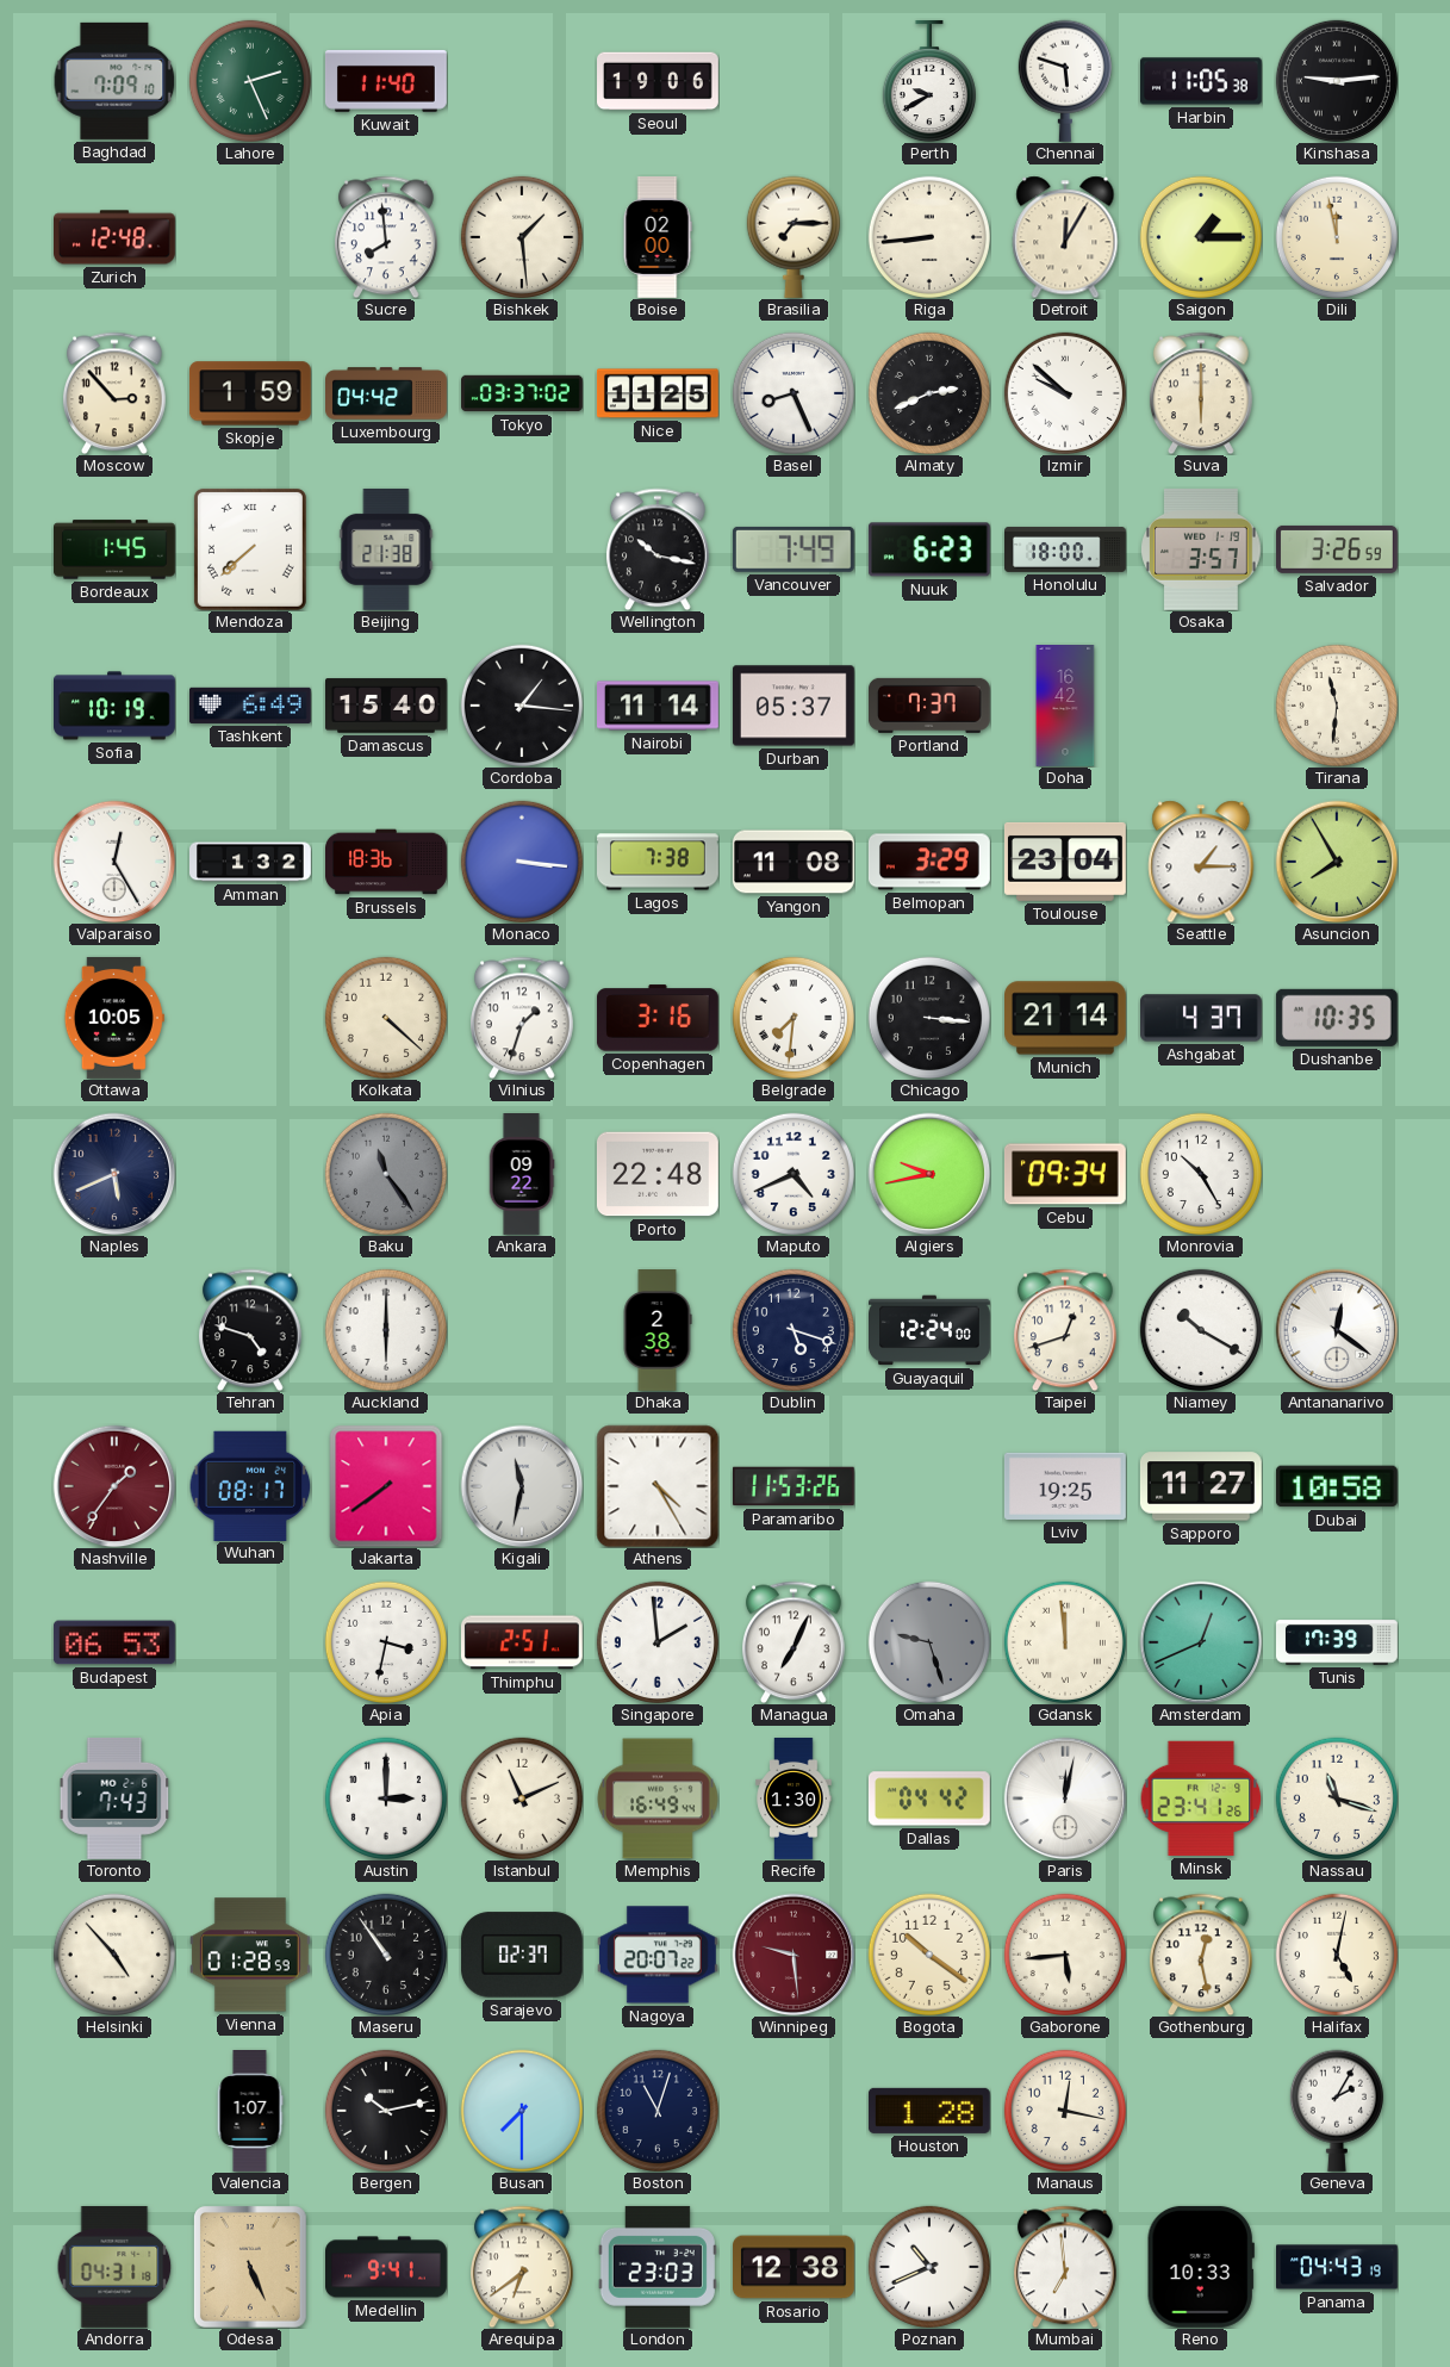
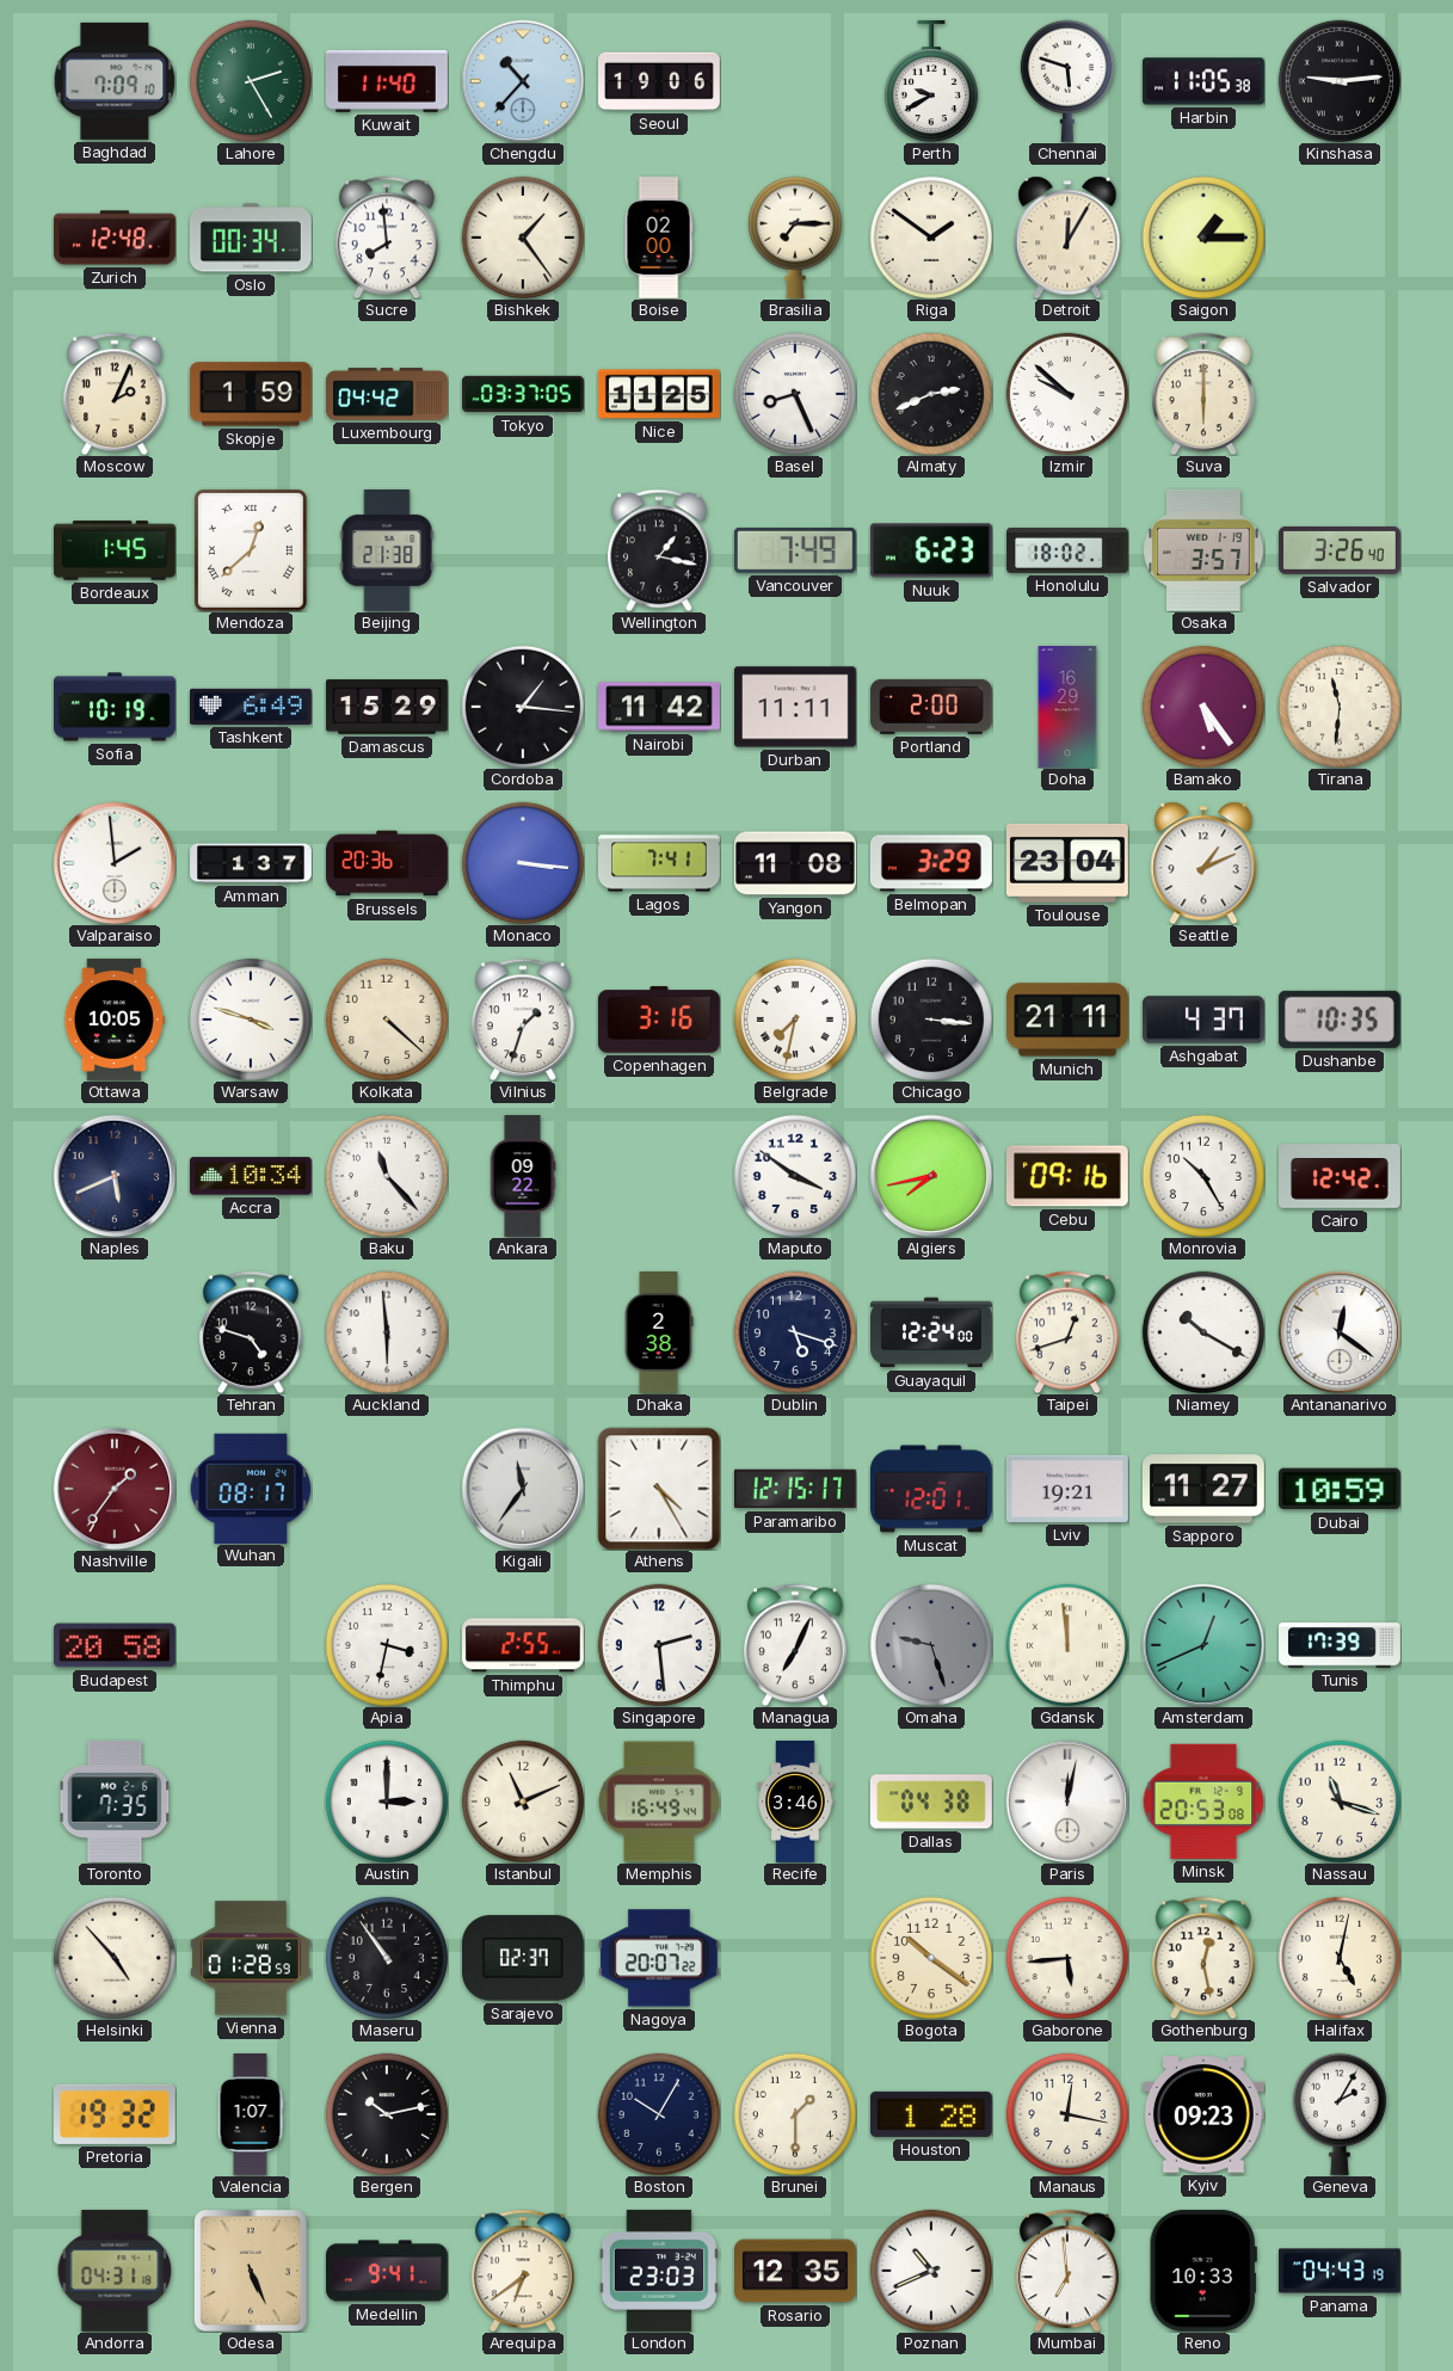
Lahore: 2:26 -> 2:25 (251, 81)
Chengdu: none -> 10:37 (523, 81)
Oslo: none -> 00:34 (251, 238)
Bishkek: 1:29 -> 1:24 (523, 238)
Riga: 8:44 -> 1:51 (931, 238)
Dili: 11:58 -> none (1337, 237)
Moscow: 2:53 -> 2:04 (115, 394)
Tokyo: 03:37:02 -> 03:37:05 (524, 394)
Mendoza: 7:38 -> 12:38 (251, 550)
Wellington: 10:17 -> 1:17 (659, 550)
Honolulu: 18:00 -> 18:02 (1069, 550)
Salvador: 3:26:59 -> 3:26:40 (1340, 550)
Damascus: 15:40 -> 15:29 (388, 707)
Nairobi: 11:14 -> 11:42 (660, 707)
Durban: 05:37 -> 11:11 (795, 707)
Portland: 7:37 -> 2:00 (931, 707)
Doha: 16:42 -> 16:29 (1067, 708)
Bamako: none -> 5:24 (1203, 707)
Valparaiso: 12:25 -> 1:59 (115, 863)
Amman: 1:32 -> 1:37 (252, 863)
Brussels: 18:36 -> 20:36 (388, 863)
Lagos: 7:38 -> 7:41 (660, 863)
Seattle: 1:15 -> 1:11 (1203, 863)
Asuncion: 7:55 -> none (1337, 862)
Warsaw: none -> 3:48 (251, 1020)
Belgrade: 7:31 -> 7:32 (795, 1020)
Munich: 21:14 -> 21:11 (1069, 1020)
Accra: none -> 10:34 (251, 1176)
Baku: 11:24 -> 11:23 (387, 1176)
Baku dial: grey -> white (387, 1176)
Porto: 22:48 -> none (658, 1174)
Maputo: 4:41 -> 3:51 (795, 1176)
Algiers: 9:43 -> 7:43 (931, 1176)
Cebu: 09:34 -> 09:16 (1067, 1176)
Cairo: none -> 12:42 (1341, 1176)
Auckland: 6:00 -> 5:59 (387, 1332)
Jakarta: 7:39 -> none (386, 1486)
Kigali: 11:32 -> 11:36 (523, 1489)
Paramaribo: 11:53 -> 12:15 (795, 1489)
Muscat: none -> 12:01 (932, 1489)
Lviv: 19:25 -> 19:21 (1067, 1489)
Dubai: 10:58 -> 10:59 (1340, 1489)
Budapest: 06:53 -> 20:58 (115, 1645)
Thimphu: 2:51 -> 2:55 (523, 1645)
Singapore: 1:59 -> 2:29 (659, 1645)
Toronto: 7:43 -> 7:35 (115, 1802)
Recife: 1:30 -> 3:46 (795, 1803)
Dallas: 04:42 -> 04:38 (931, 1802)
Minsk: 23:41 -> 20:53 (1203, 1802)
Winnipeg: 9:29 -> none (794, 1955)
Pretoria: none -> 19:32 (115, 2114)
Busan: 7:30 -> none (522, 2111)
Boston: 11:03 -> 10:05 (659, 2114)
Brunei: none -> 1:30 (795, 2114)
Kyiv: none -> 09:23 (1203, 2114)
Rosario: 12:38 -> 12:35 (796, 2271)
